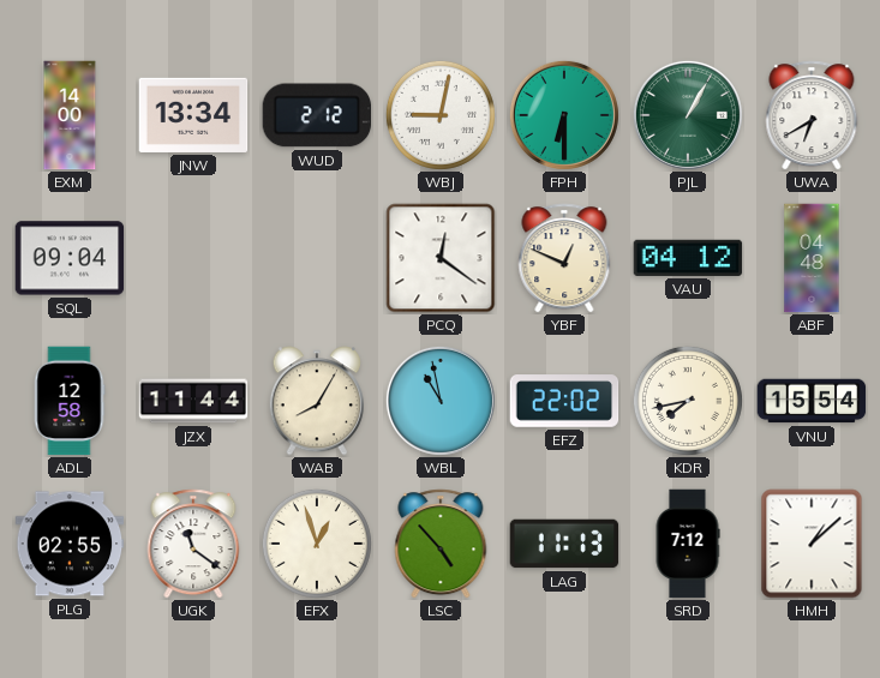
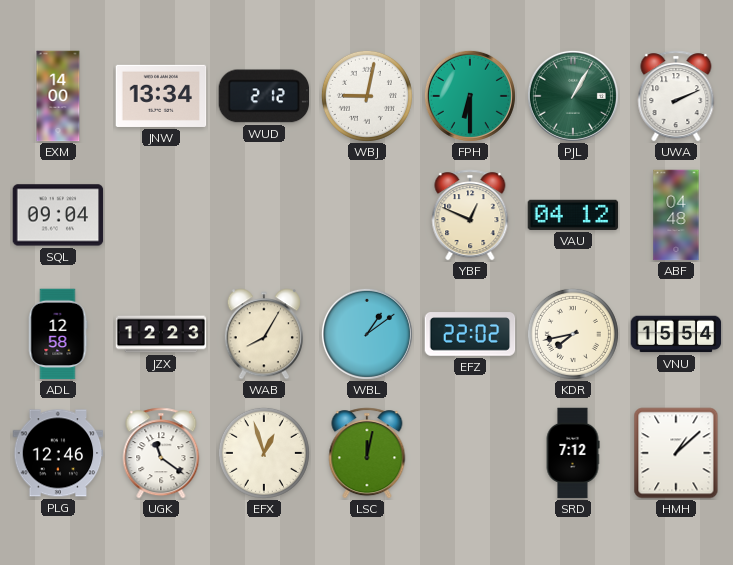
UWA: 6:40 -> 2:11 (676, 96)
PCQ: 12:21 -> none (441, 258)
JZX: 11:44 -> 12:23 (161, 334)
WBL: 10:58 -> 1:09 (367, 334)
PLG: 02:55 -> 12:46 (58, 453)
LSC: 4:53 -> 12:02 (367, 453)
LAG: 11:13 -> none (564, 544)
